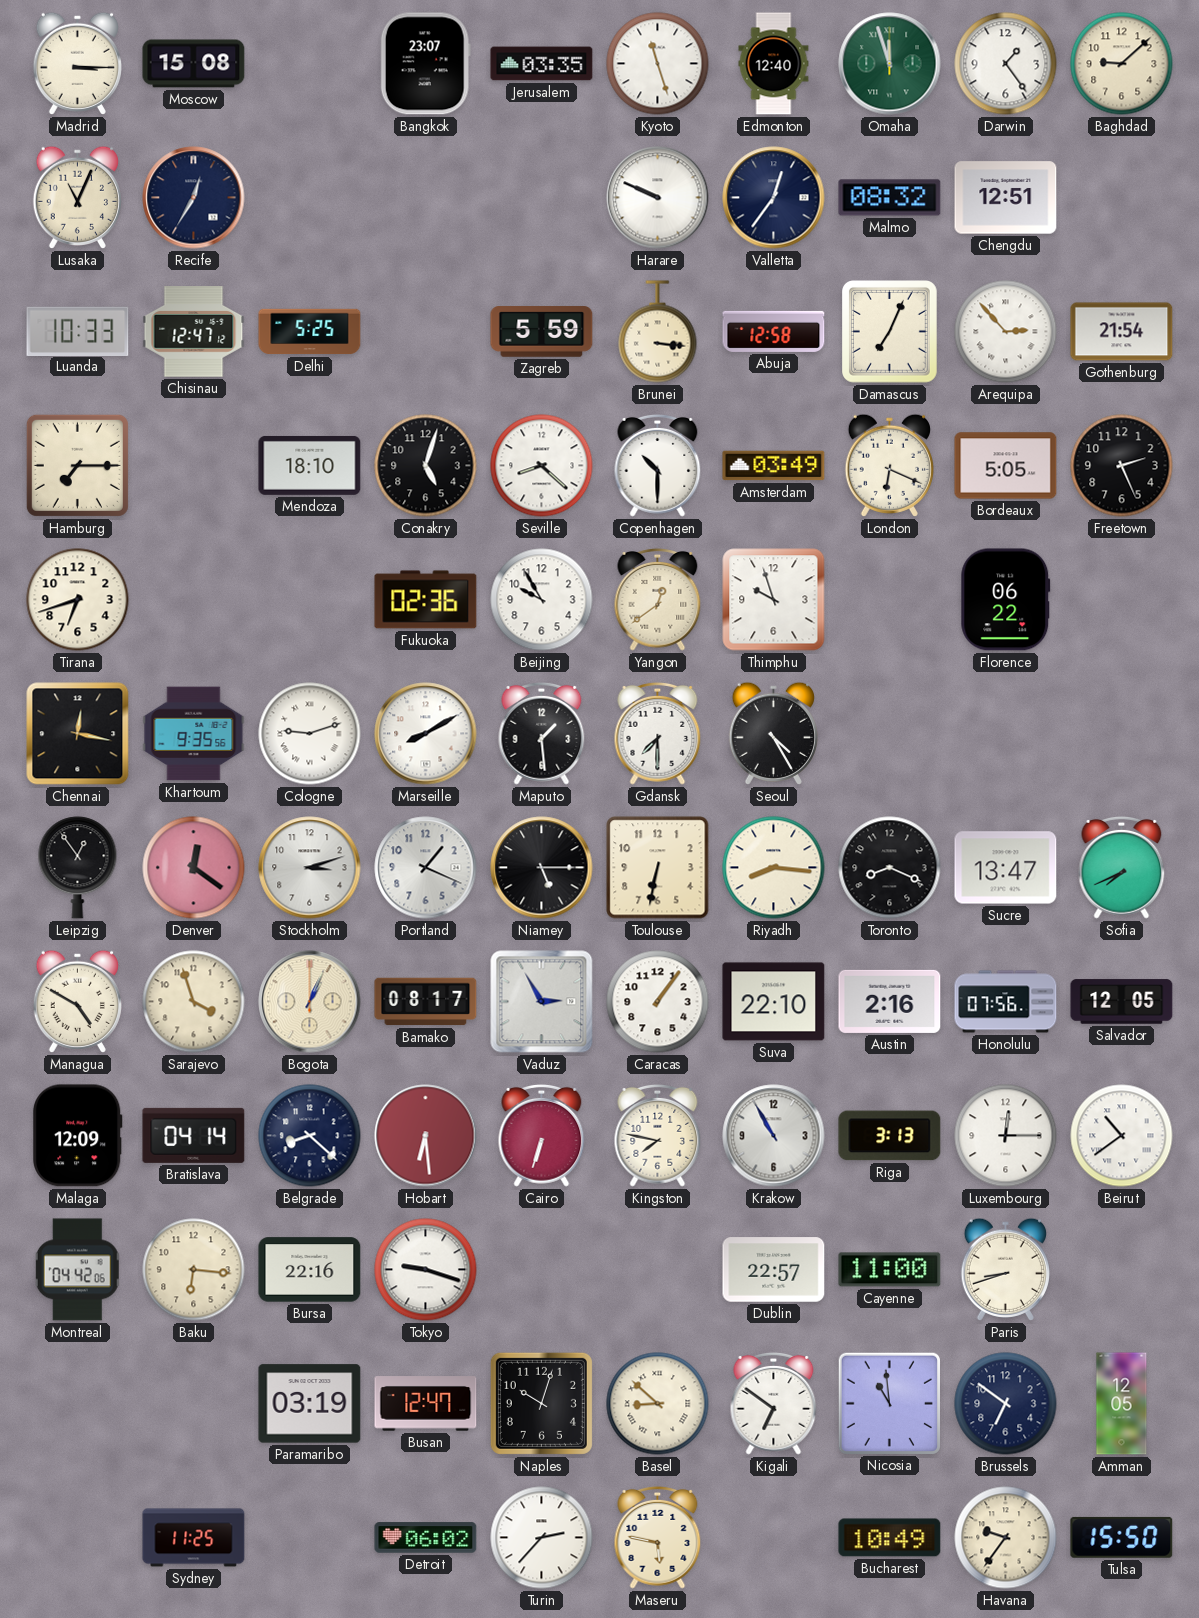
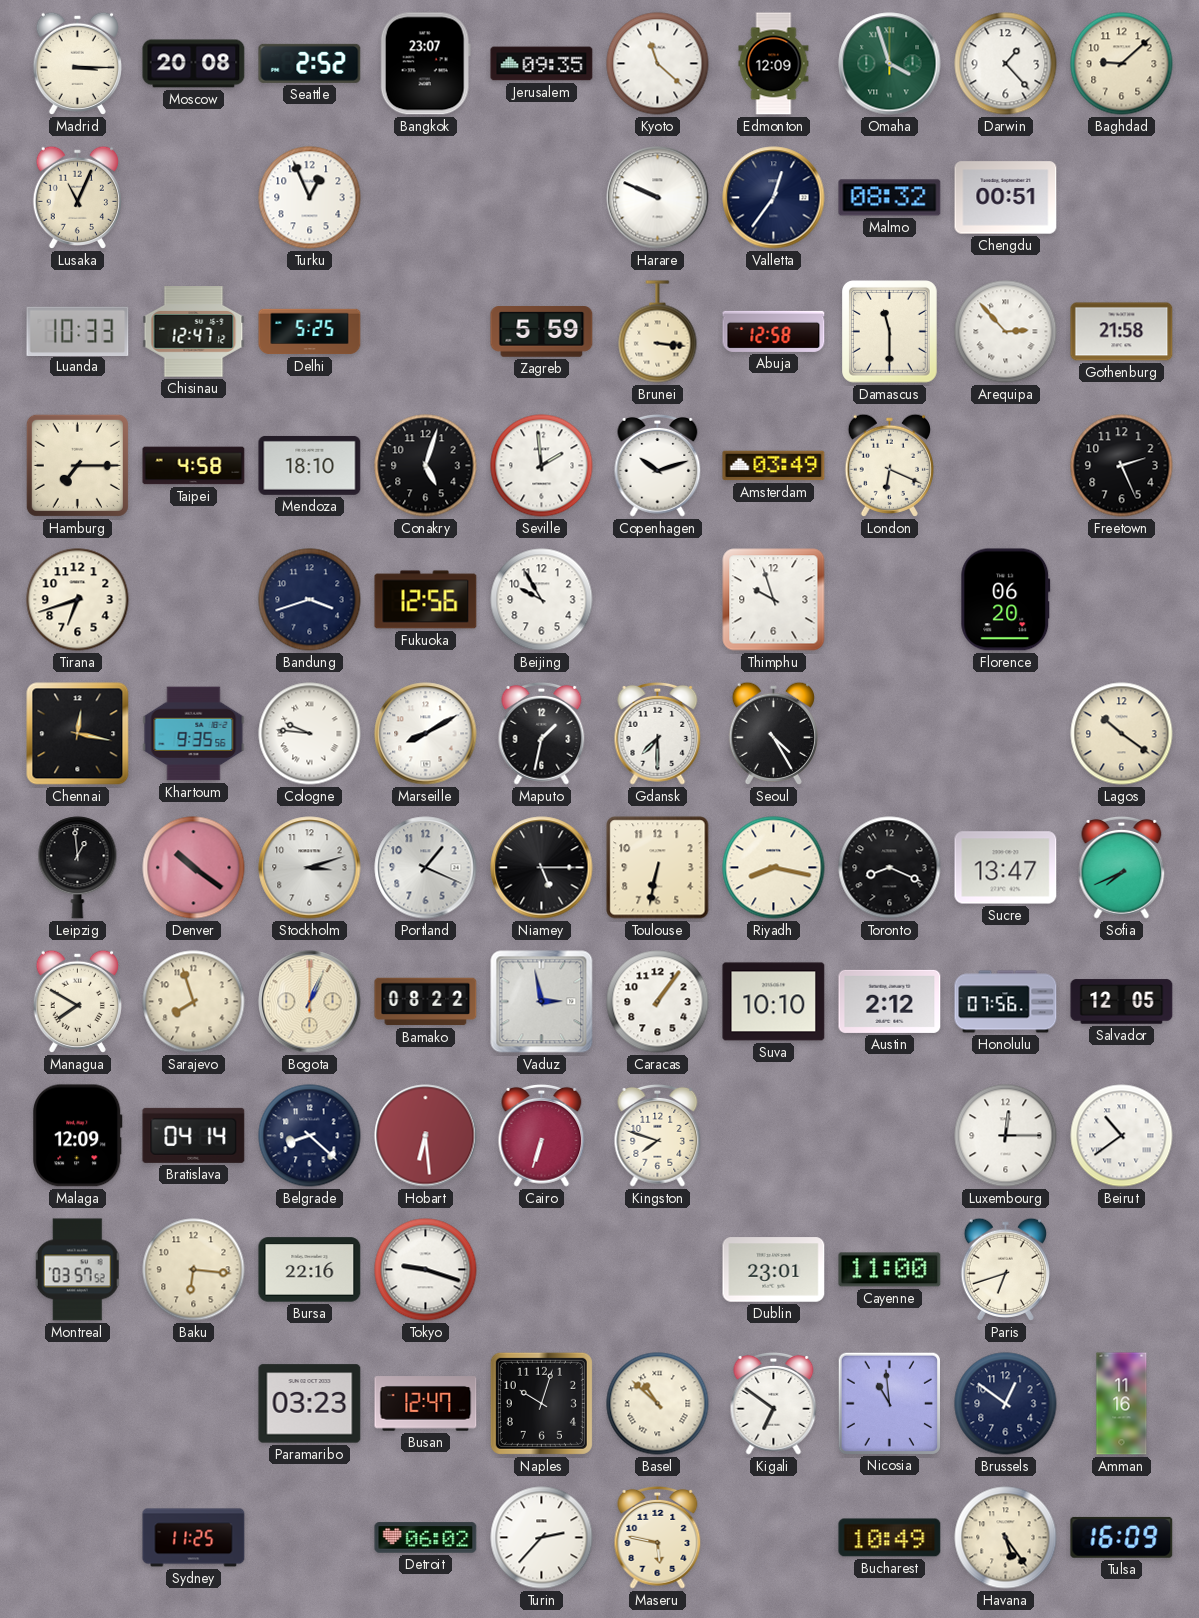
Moscow: 15:08 -> 20:08 (194, 64)
Seattle: none -> 2:52 (310, 63)
Jerusalem: 03:35 -> 09:35 (542, 64)
Kyoto: 11:27 -> 11:22 (658, 64)
Edmonton: 12:40 -> 12:09 (774, 64)
Omaha: 11:57 -> 3:57 (890, 64)
Darwin: 1:24 -> 1:23 (1006, 64)
Recife: 12:35 -> none (194, 198)
Turku: none -> 12:56 (310, 198)
Chengdu: 12:51 -> 00:51 (1006, 198)
Damascus: 7:04 -> 11:30 (890, 332)
Gothenburg: 21:54 -> 21:58 (1122, 332)
Taipei: none -> 4:58 (194, 466)
Seville: 8:22 -> 1:59 (542, 466)
Copenhagen: 10:30 -> 10:12 (658, 465)
Bordeaux: 5:05 -> none (1006, 466)
Bandung: none -> 3:42 (310, 600)
Fukuoka: 02:36 -> 12:56 (426, 600)
Yangon: 12:39 -> none (658, 599)
Florence: 06:22 -> 06:20 (1006, 600)
Cologne: 9:12 -> 9:46 (310, 734)
Maputo: 1:29 -> 1:32 (542, 733)
Lagos: none -> 10:21 (1122, 734)
Leipzig: 12:54 -> 12:59 (78, 868)
Denver: 12:21 -> 10:21 (194, 868)
Riyadh: 8:16 -> 8:17 (774, 868)
Managua: 4:50 -> 7:50 (77, 1001)
Sarajevo: 3:57 -> 7:57 (194, 1002)
Bamako: 08:17 -> 08:22 (426, 1002)
Vaduz: 2:55 -> 2:58 (542, 1002)
Suva: 22:10 -> 10:10 (774, 1002)
Austin: 2:16 -> 2:12 (890, 1001)
Kingston: 7:47 -> 7:48 (658, 1135)
Krakow: 10:55 -> none (774, 1136)
Riga: 3:13 -> none (890, 1136)
Montreal: 04:42 -> 03:57 (78, 1270)
Dublin: 22:57 -> 23:01 (774, 1270)
Paris: 8:42 -> 6:42 (1005, 1269)
Paramaribo: 03:19 -> 03:23 (310, 1404)
Basel: 8:52 -> 10:52 (658, 1404)
Brussels: 6:51 -> 12:51 (1006, 1404)
Amman: 12:05 -> 11:16 (1122, 1404)
Havana: 9:36 -> 5:24 (1006, 1538)
Tulsa: 15:50 -> 16:09 (1122, 1537)
